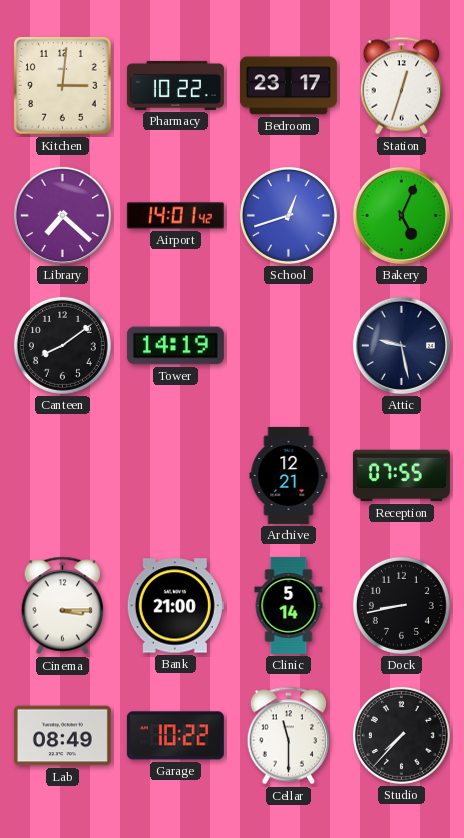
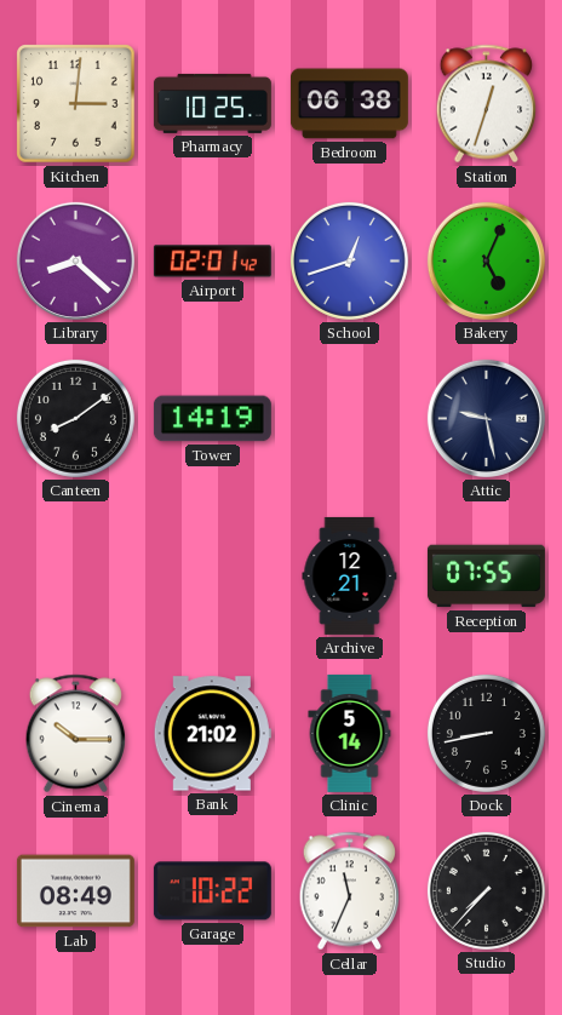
Pharmacy: 10:22 -> 10:25 (212, 103)
Bedroom: 23:17 -> 06:38 (349, 104)
Library: 7:22 -> 8:22 (75, 260)
Airport: 14:01 -> 02:01 (212, 262)
Cinema: 3:15 -> 10:15 (76, 734)
Bank: 21:00 -> 21:02 (212, 734)
Cellar: 11:30 -> 11:34 (350, 891)
